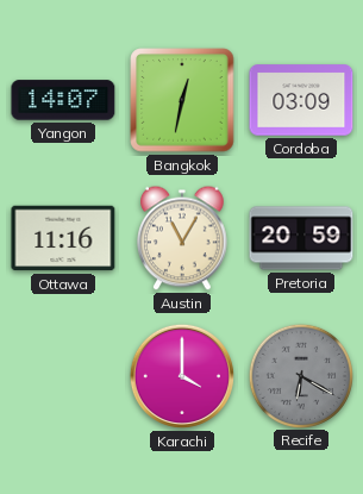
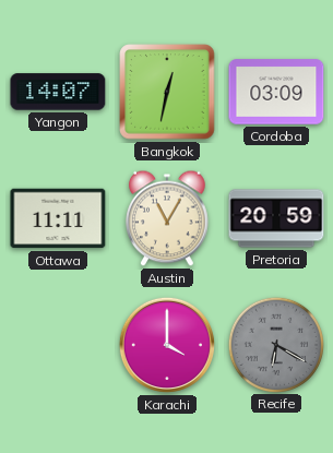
Ottawa: 11:16 -> 11:11 (58, 218)
